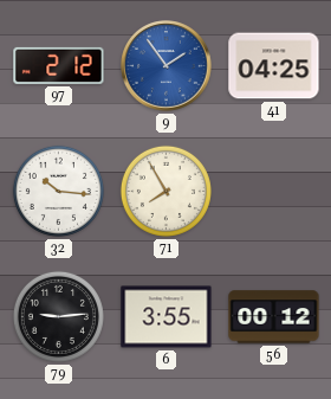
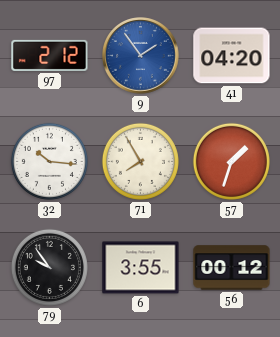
41: 04:25 -> 04:20 (232, 56)
57: none -> 1:33 (231, 161)
79: 9:14 -> 9:54 (49, 267)
